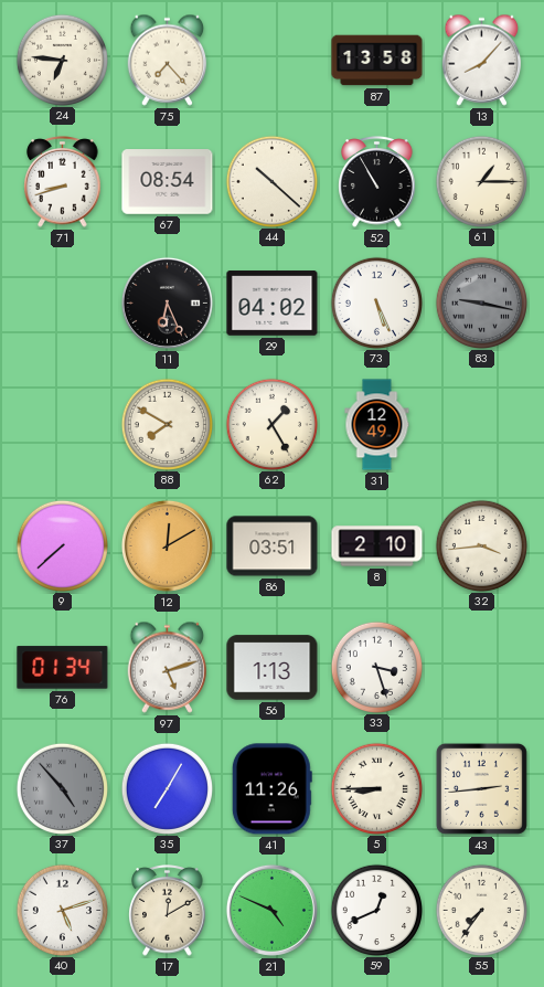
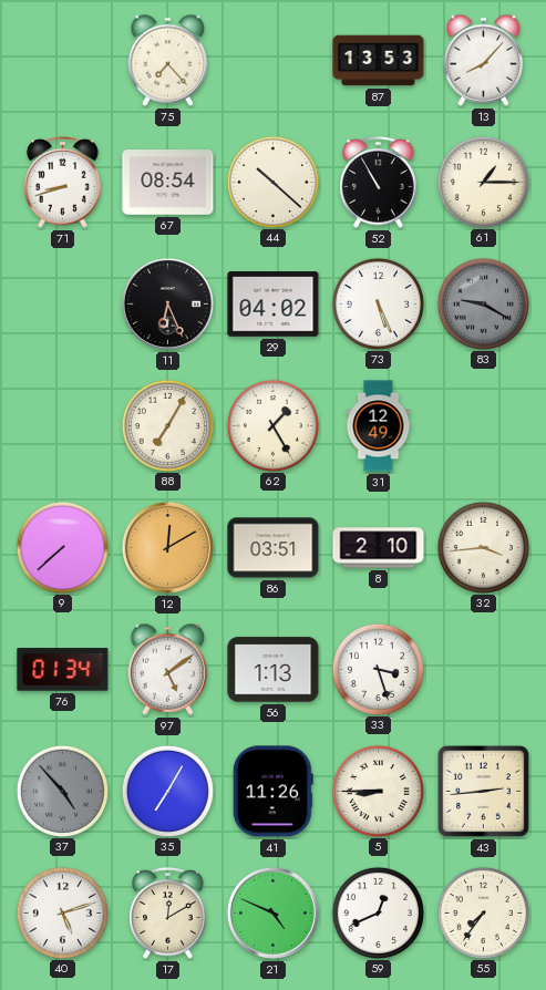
24: 6:46 -> none (62, 60)
87: 13:58 -> 13:53 (379, 61)
83: 9:17 -> 9:20 (483, 303)
88: 7:50 -> 7:05 (167, 425)
97: 5:12 -> 5:09 (168, 669)
